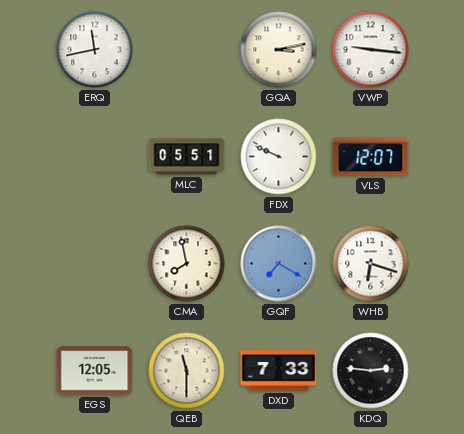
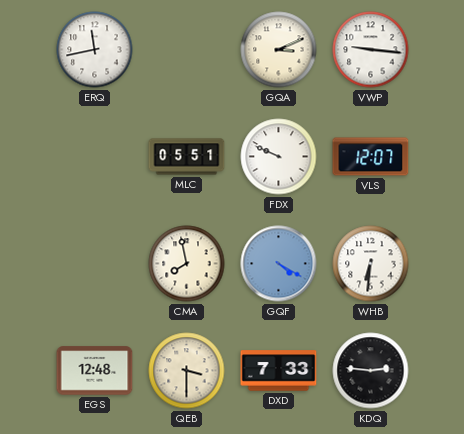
GQA: 3:13 -> 3:11 (279, 50)
GQF: 7:20 -> 4:20 (279, 264)
WHB: 6:18 -> 6:31 (371, 264)
EGS: 12:05 -> 12:48 (95, 371)
QEB: 11:30 -> 3:30 (187, 371)
